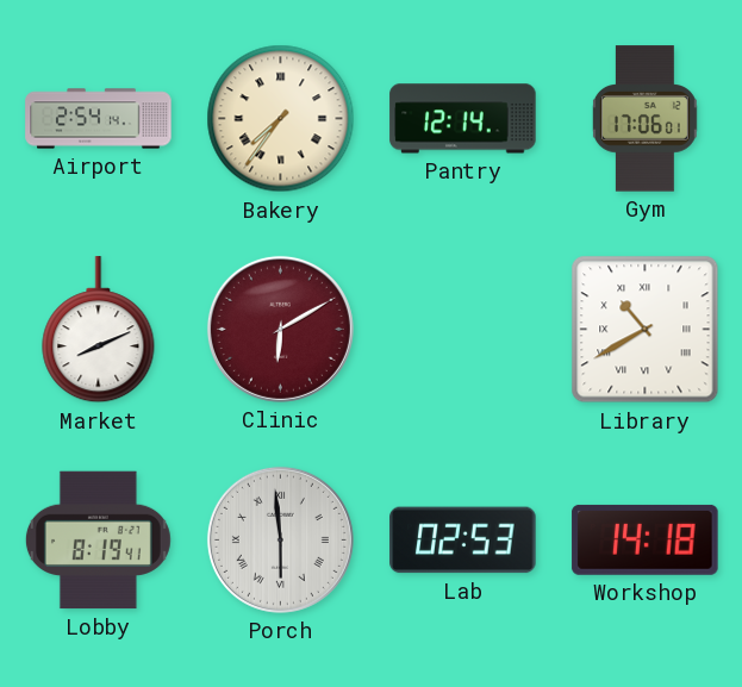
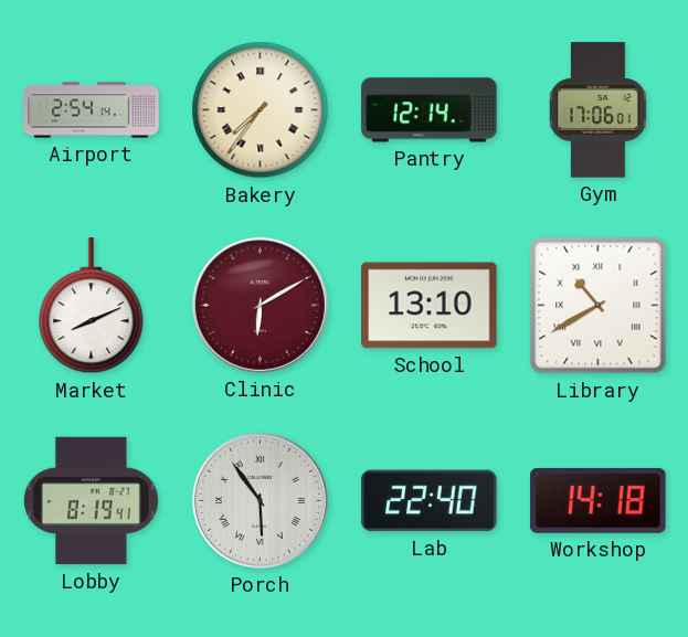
School: none -> 13:10 (430, 306)
Porch: 5:59 -> 5:54 (260, 500)
Lab: 02:53 -> 22:40 (430, 501)
